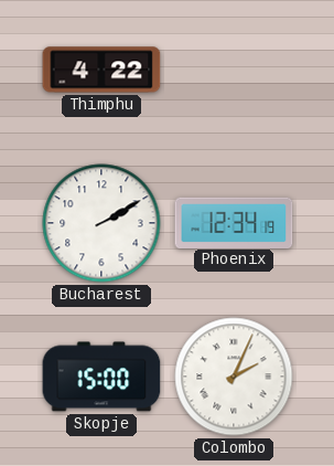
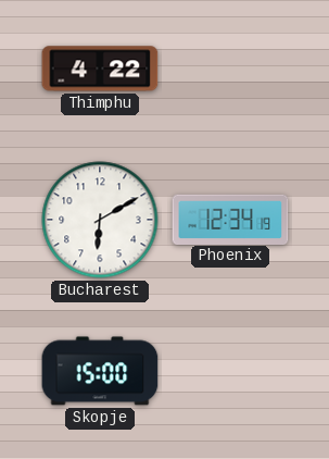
Bucharest: 2:10 -> 6:10 (100, 220)
Colombo: 2:04 -> none (234, 377)
